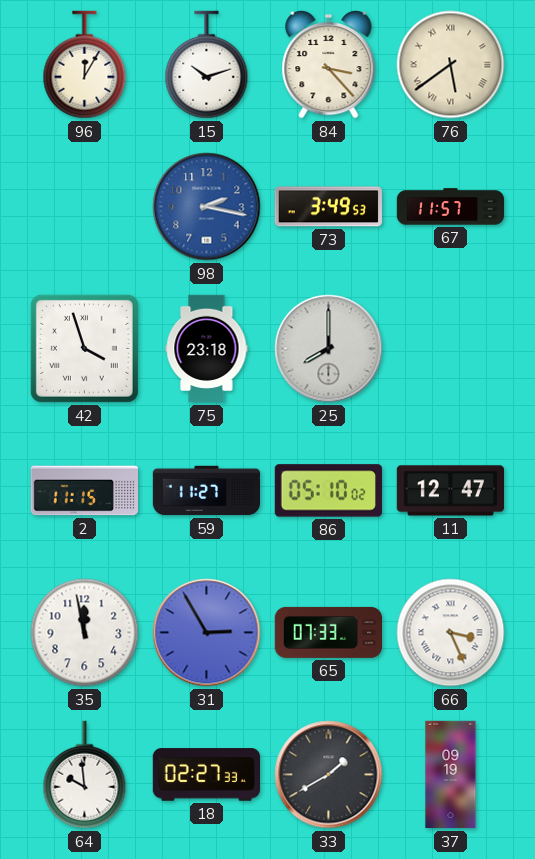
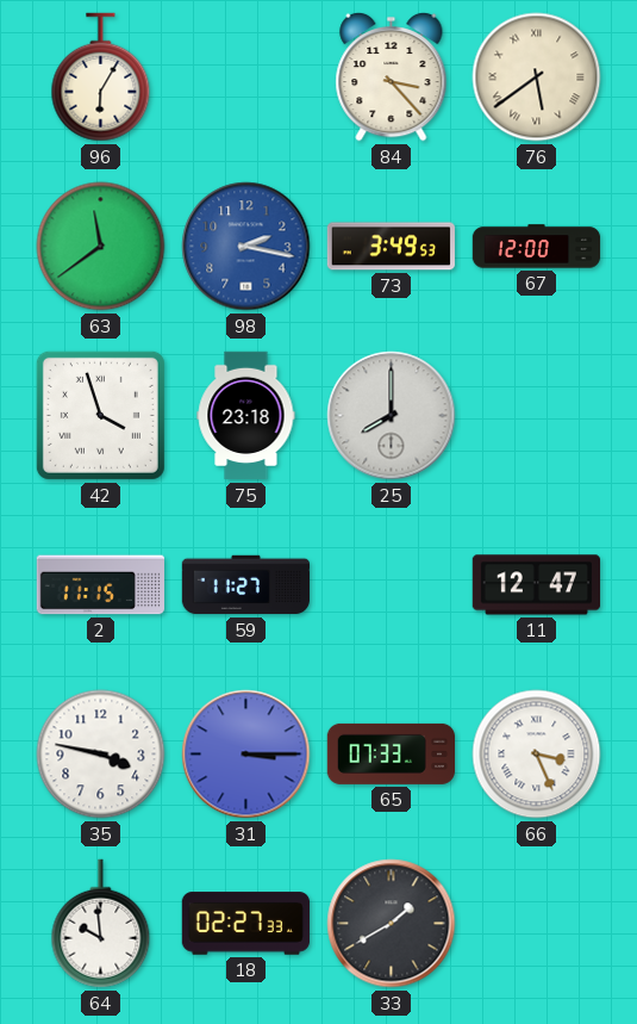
96: 12:05 -> 6:05 (101, 77)
15: 10:12 -> none (207, 65)
63: none -> 11:39 (101, 247)
67: 11:57 -> 12:00 (537, 247)
86: 05:10 -> none (328, 491)
35: 11:58 -> 3:47 (101, 755)
31: 2:55 -> 3:15 (246, 755)
37: 09:19 -> none (451, 775)
